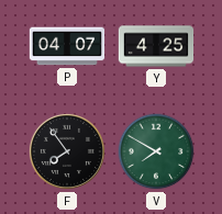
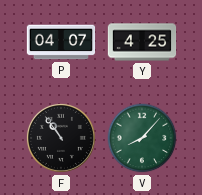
F: 7:54 -> 10:54 (61, 138)
V: 7:50 -> 8:07 (142, 138)
